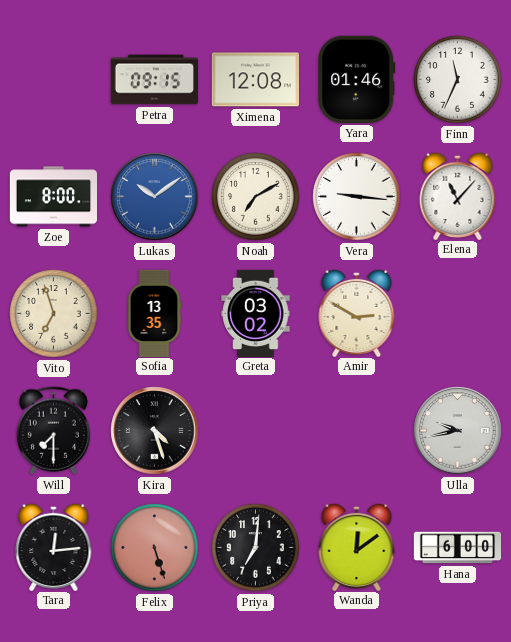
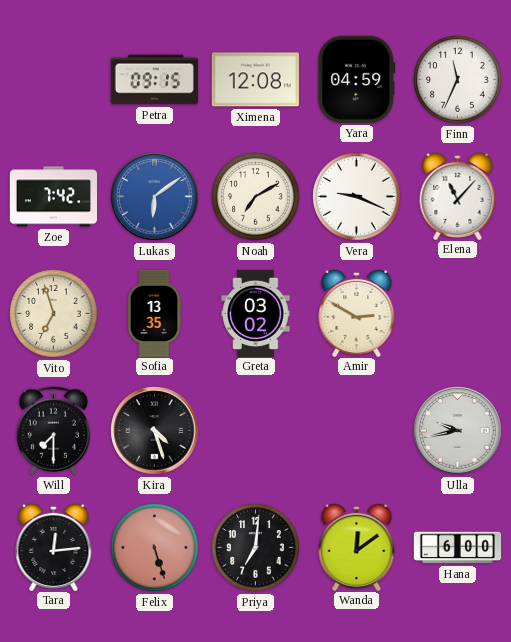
Yara: 01:46 -> 04:59 (357, 79)
Zoe: 8:00 -> 7:42 (54, 197)
Lukas: 10:09 -> 6:09 (155, 197)
Vera: 9:16 -> 9:19 (357, 197)
